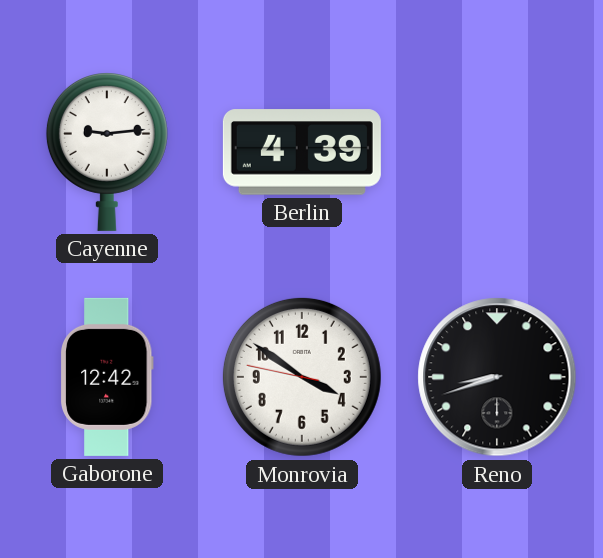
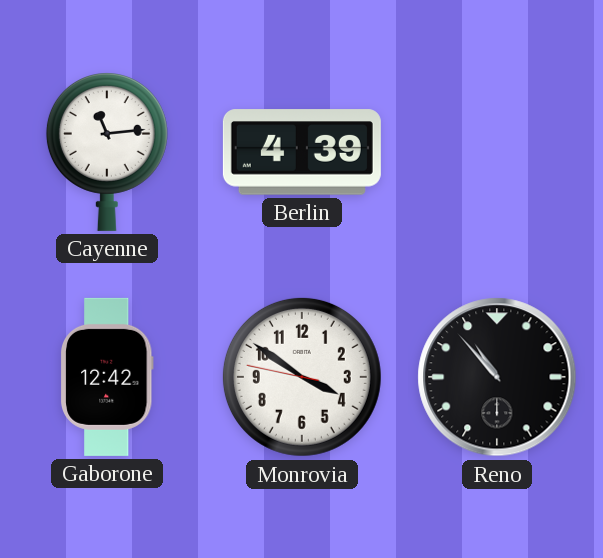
Cayenne: 9:14 -> 11:14 (107, 152)
Reno: 8:42 -> 10:53 (497, 377)
